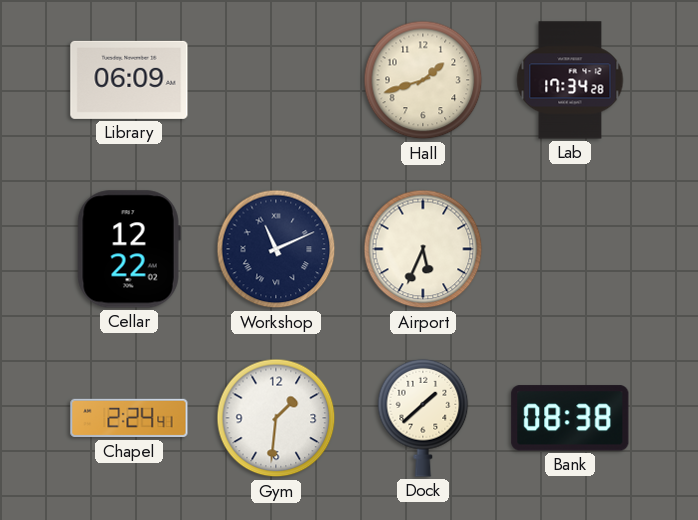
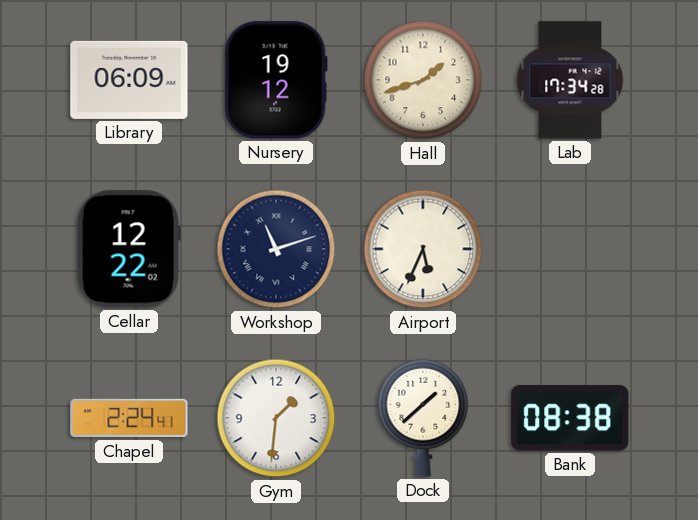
Nursery: none -> 19:12 (276, 80)
Workshop: 11:11 -> 11:12 (276, 249)
